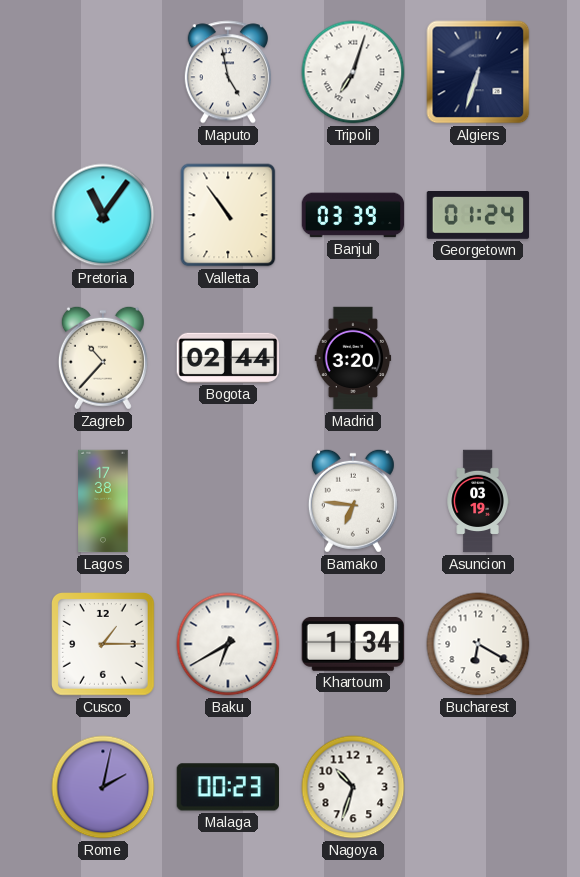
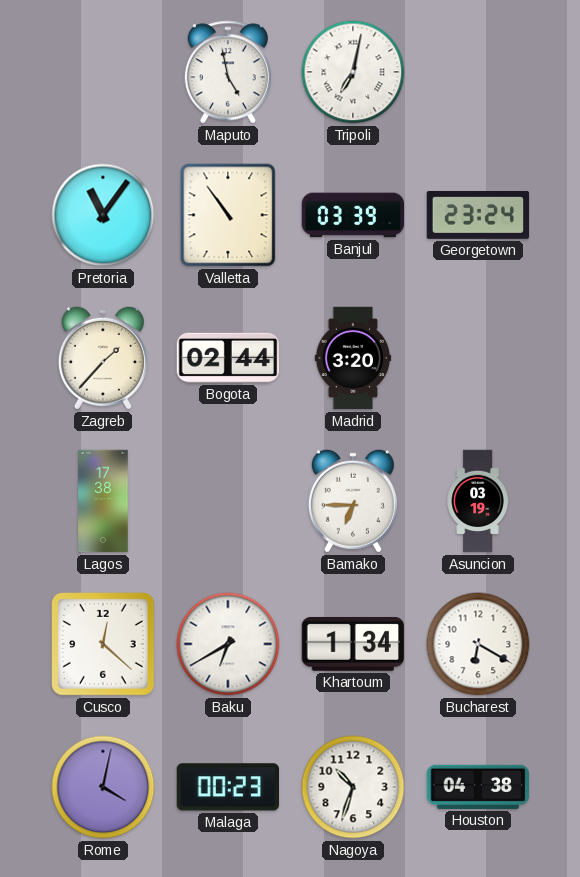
Tripoli: 7:03 -> 7:02 (353, 72)
Algiers: 6:33 -> none (478, 72)
Georgetown: 01:24 -> 23:24 (478, 216)
Zagreb: 10:37 -> 1:37 (103, 358)
Bamako: 6:46 -> 6:45 (353, 501)
Cusco: 1:15 -> 12:22 (104, 645)
Rome: 2:02 -> 4:02 (103, 787)
Houston: none -> 04:38 (478, 787)
